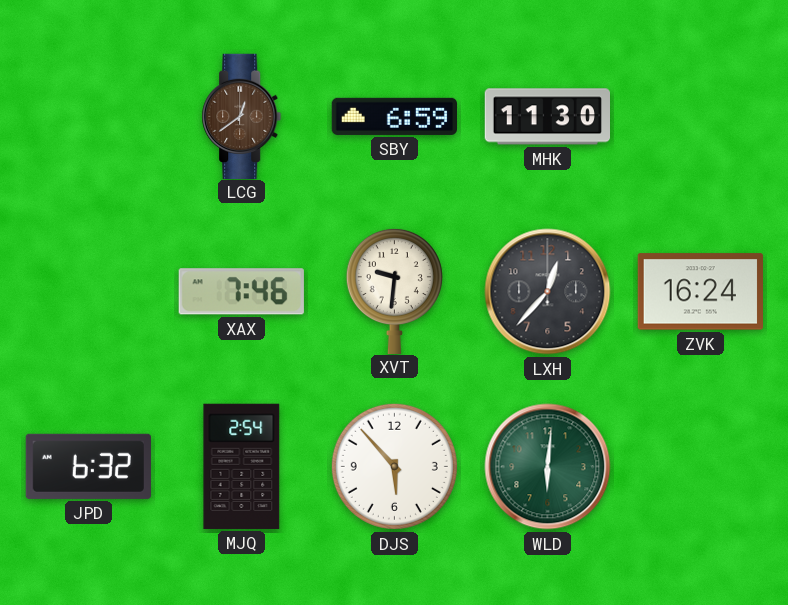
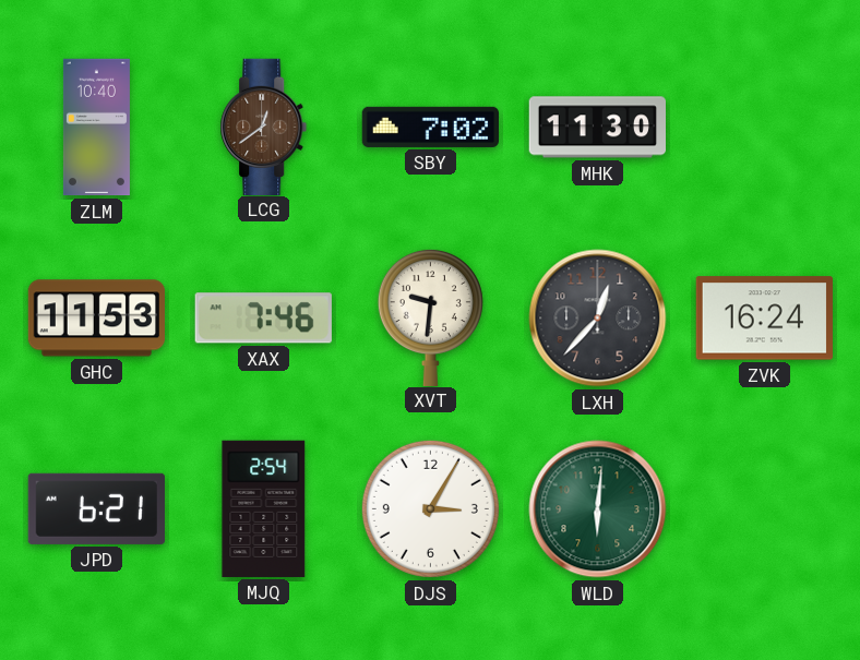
ZLM: none -> 10:40 (96, 128)
SBY: 6:59 -> 7:02 (430, 127)
GHC: none -> 11:53 (96, 319)
JPD: 6:32 -> 6:21 (96, 508)
DJS: 5:53 -> 3:05 (430, 508)
